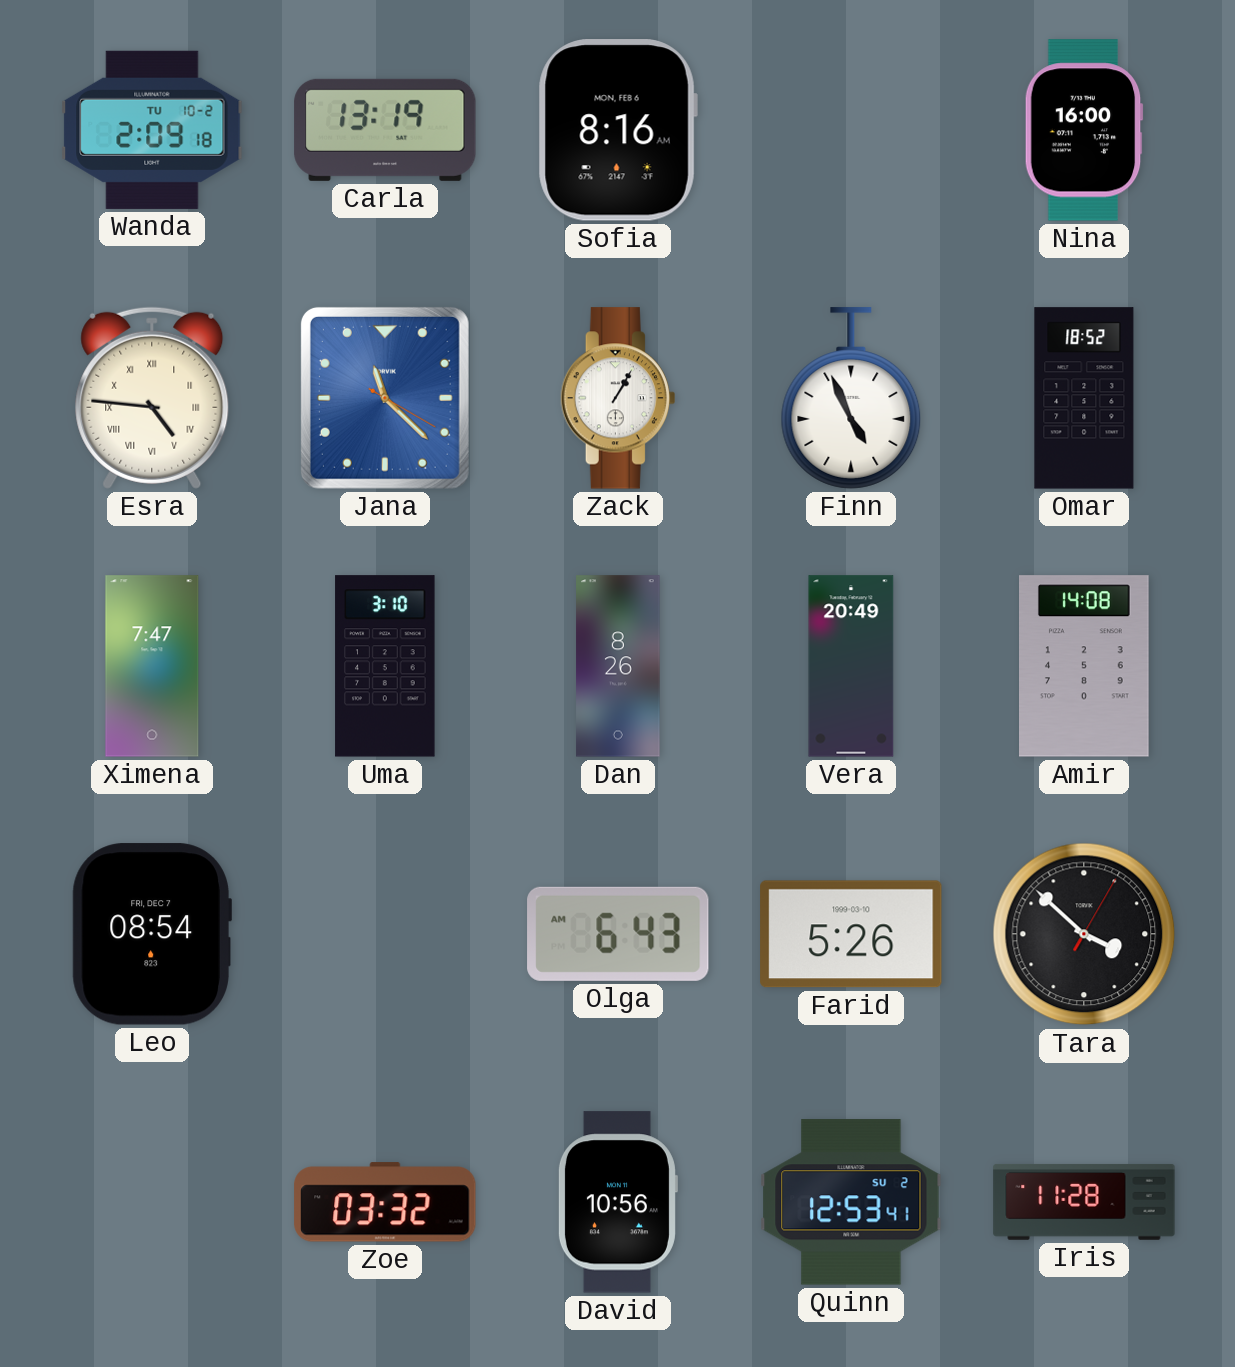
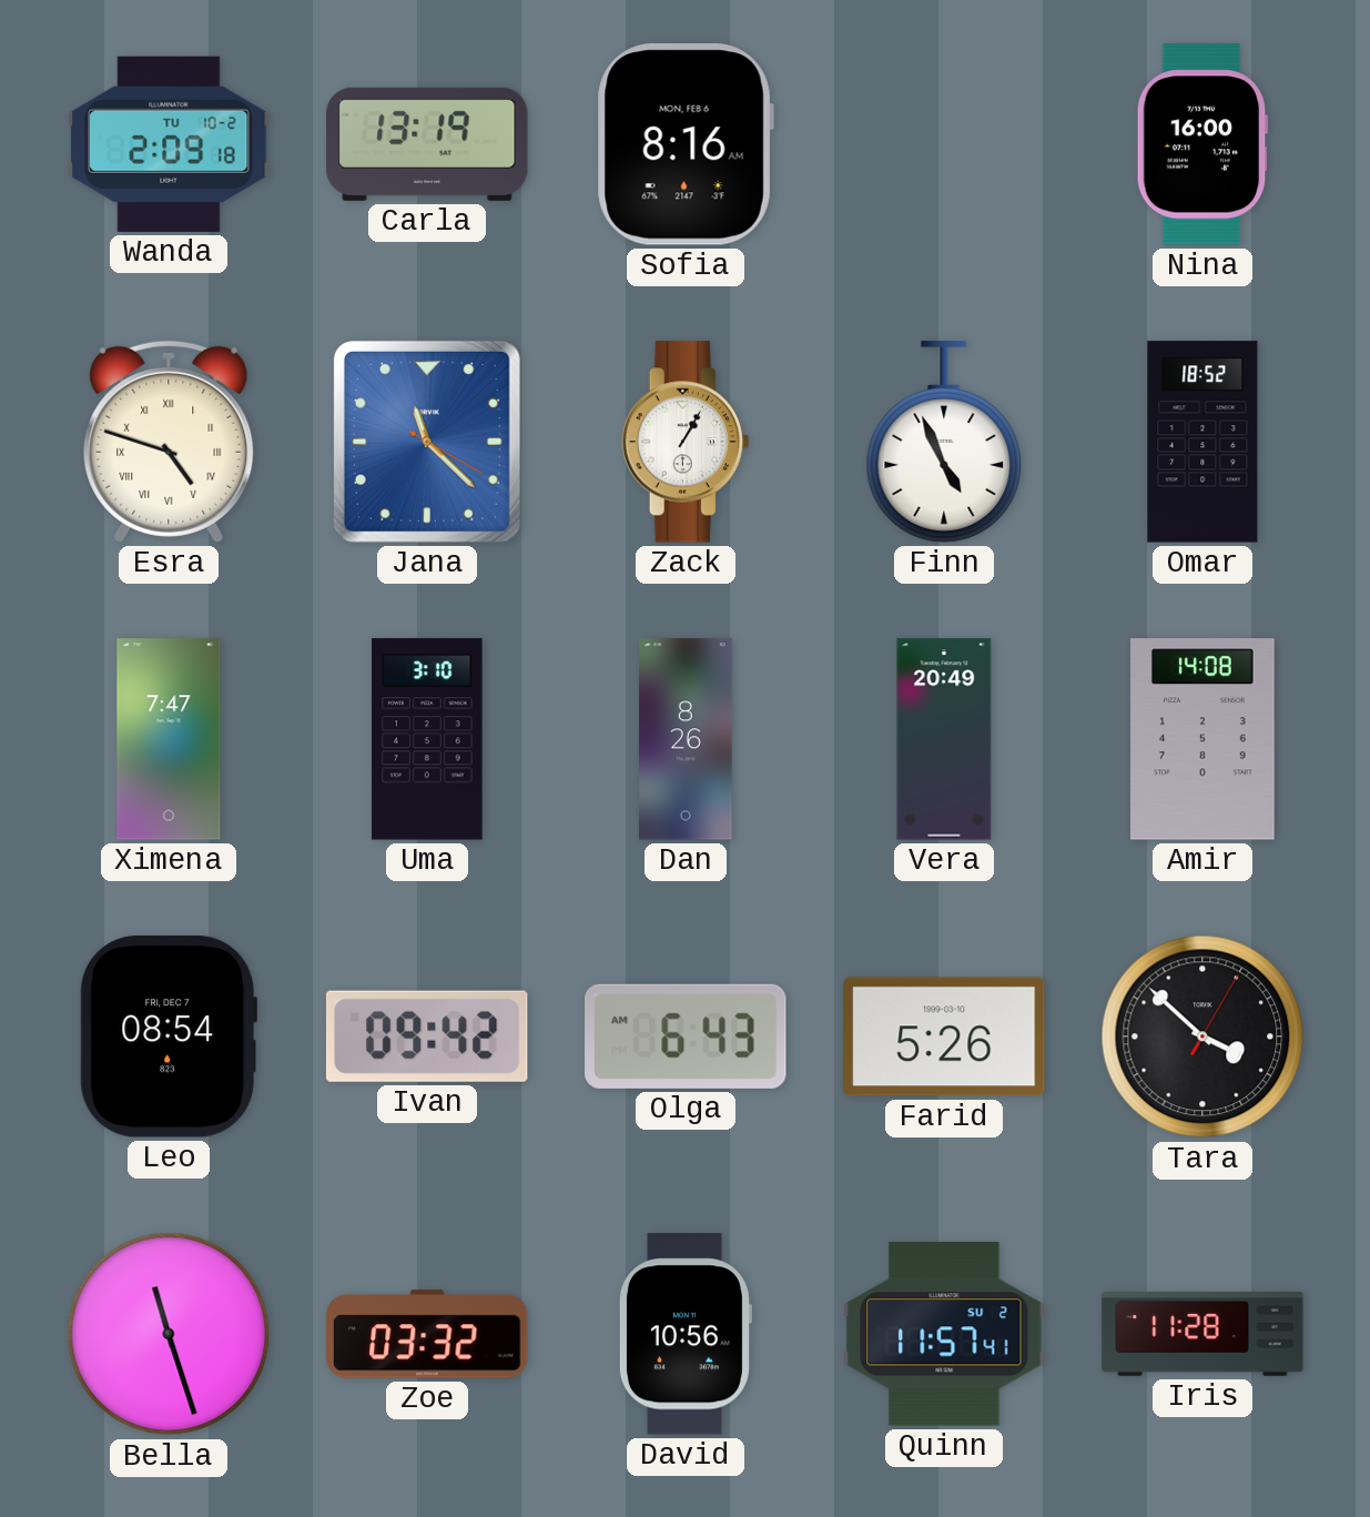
Esra: 4:46 -> 4:48 (169, 442)
Ivan: none -> 09:42 (427, 1036)
Bella: none -> 11:27 (169, 1334)
Quinn: 12:53 -> 11:57 (944, 1334)
